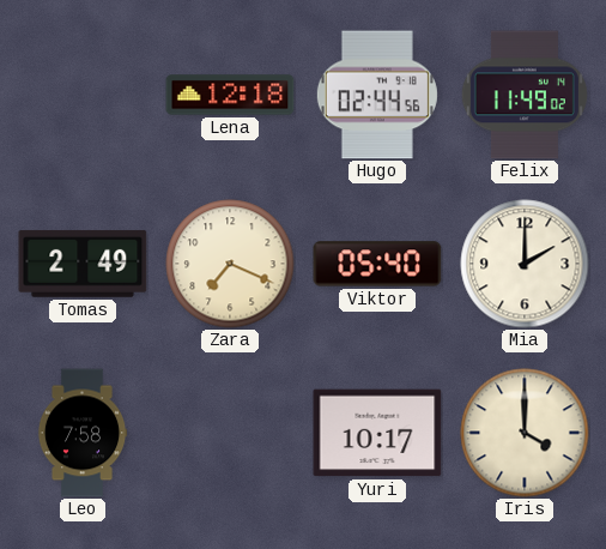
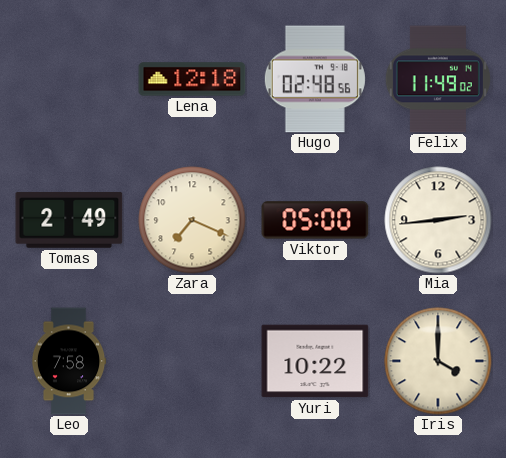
Hugo: 02:44 -> 02:48 (315, 79)
Viktor: 05:40 -> 05:00 (315, 220)
Mia: 2:00 -> 2:44 (438, 220)
Yuri: 10:17 -> 10:22 (315, 361)
